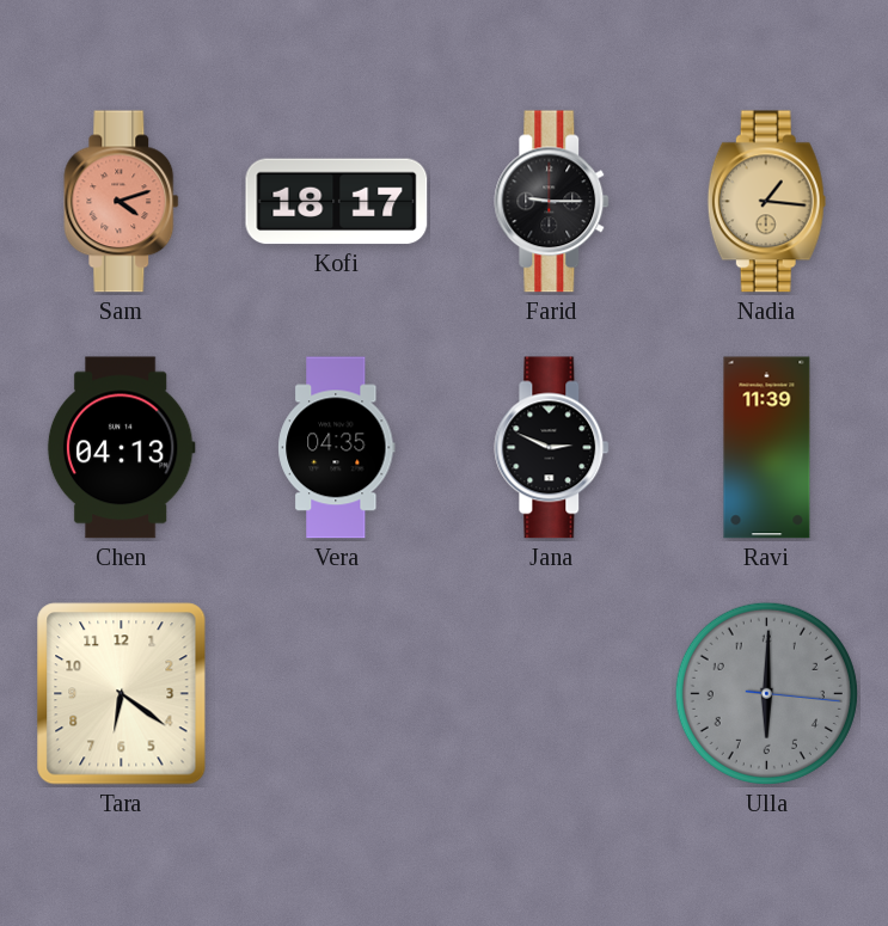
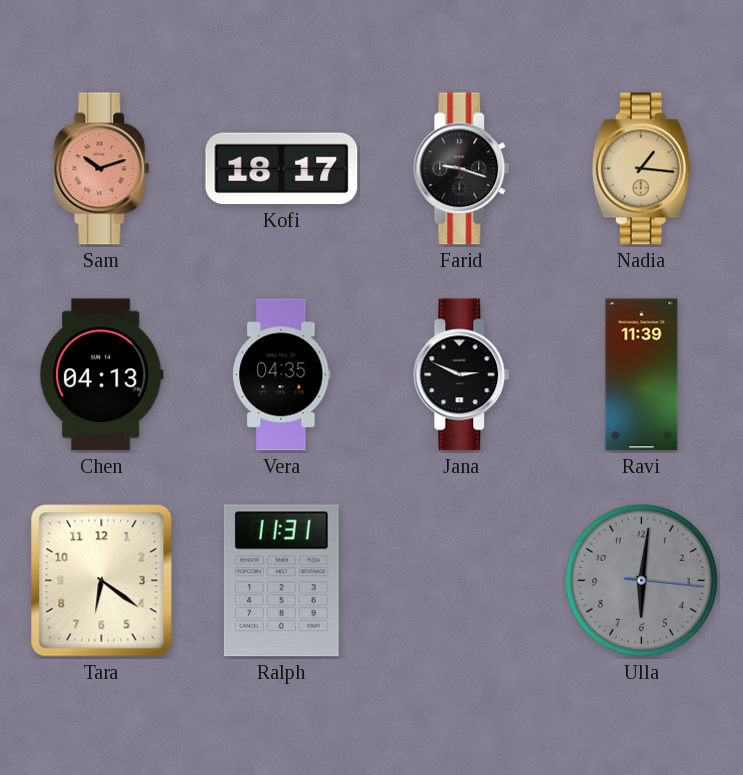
Sam: 4:12 -> 10:12 (102, 169)
Farid: 9:15 -> 9:18 (462, 169)
Ralph: none -> 11:31 (281, 581)
Ulla: 6:00 -> 6:01 (641, 580)
